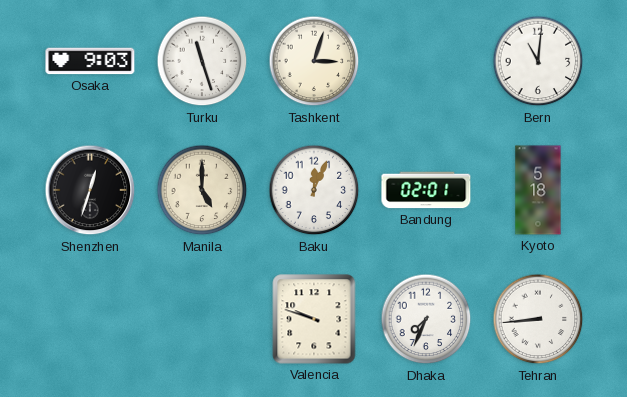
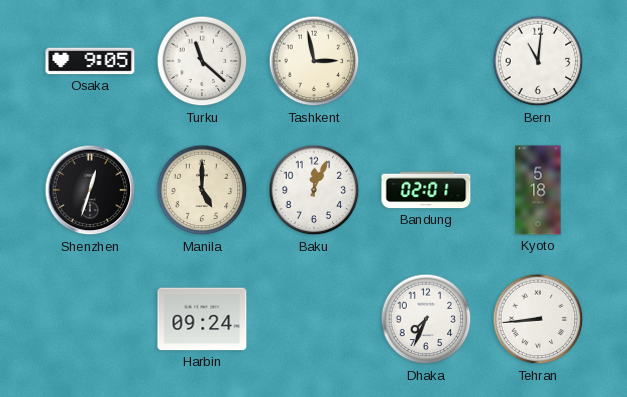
Osaka: 9:03 -> 9:05 (90, 61)
Turku: 11:27 -> 11:22 (202, 61)
Tashkent: 3:03 -> 2:58 (314, 61)
Harbin: none -> 09:24 (202, 319)
Valencia: 9:48 -> none (314, 319)
